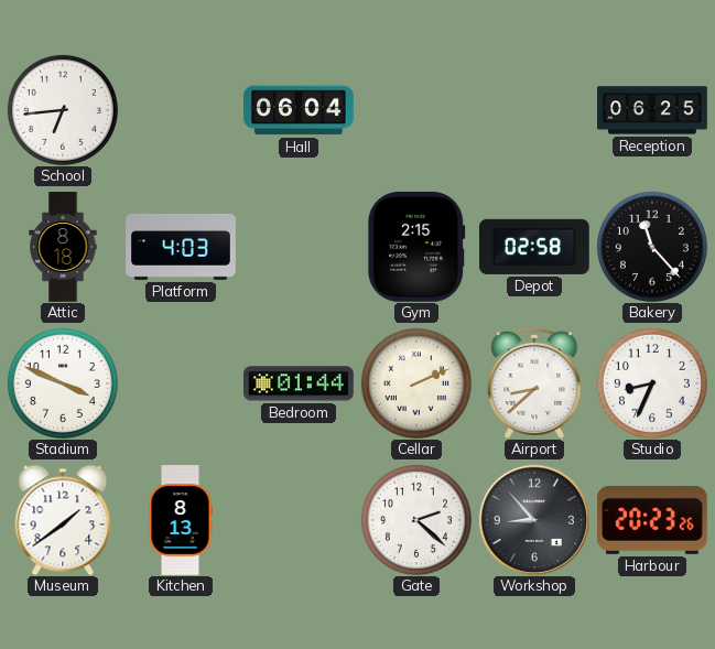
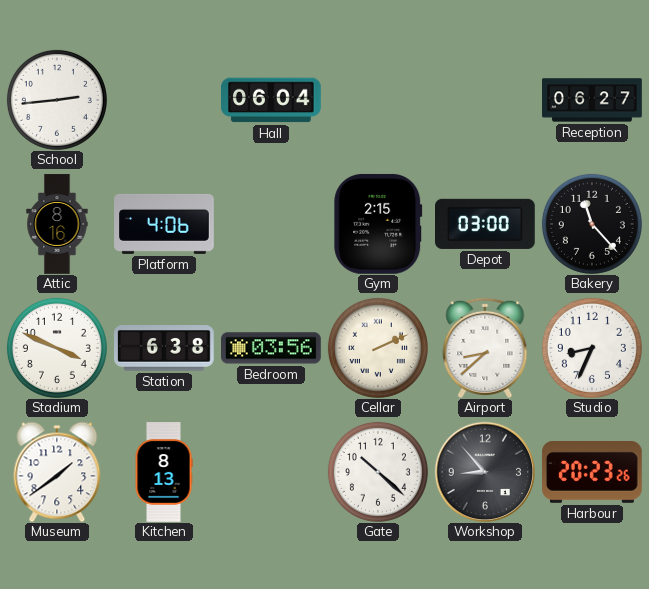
School: 6:44 -> 2:44 (57, 100)
Reception: 06:25 -> 06:27 (592, 100)
Attic: 8:18 -> 8:16 (57, 224)
Platform: 4:03 -> 4:06 (164, 224)
Depot: 02:58 -> 03:00 (486, 224)
Station: none -> 6:38 (165, 348)
Bedroom: 01:44 -> 03:56 (272, 348)
Gate: 2:22 -> 10:22 (378, 472)
